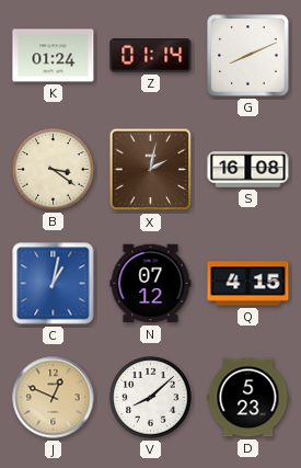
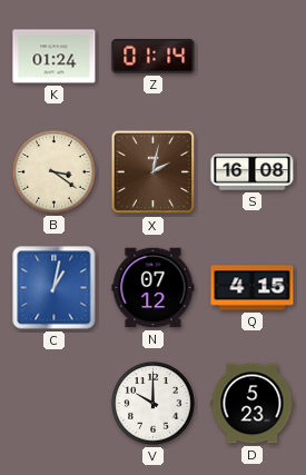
G: 8:11 -> none (248, 56)
J: 12:49 -> none (54, 398)
V: 8:08 -> 10:00 (154, 404)
